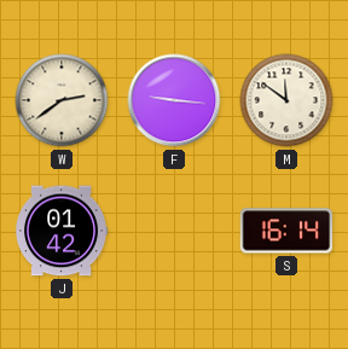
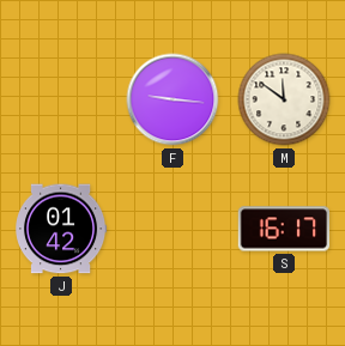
W: 2:39 -> none (62, 100)
S: 16:14 -> 16:17 (284, 229)
